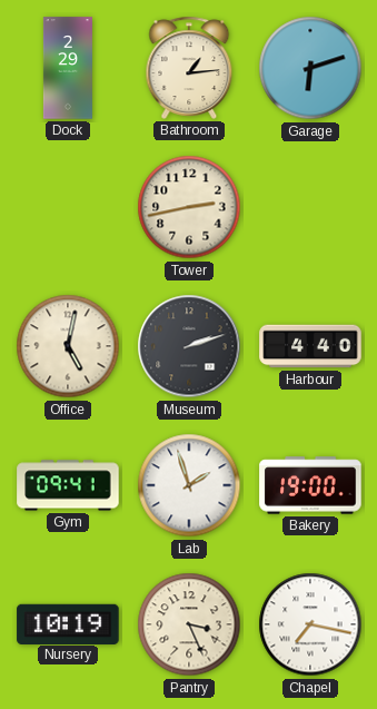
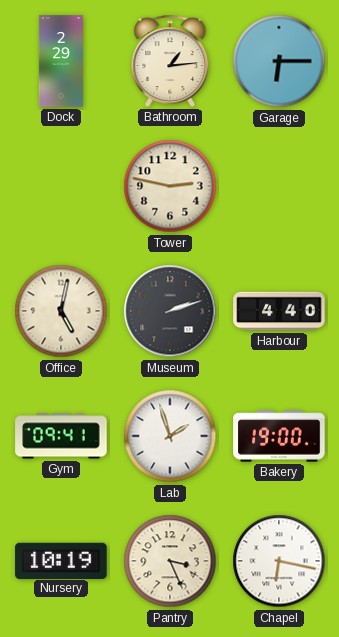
Garage: 6:12 -> 6:15 (279, 61)
Tower: 2:43 -> 2:47 (170, 186)
Chapel: 7:17 -> 6:17 (279, 561)
